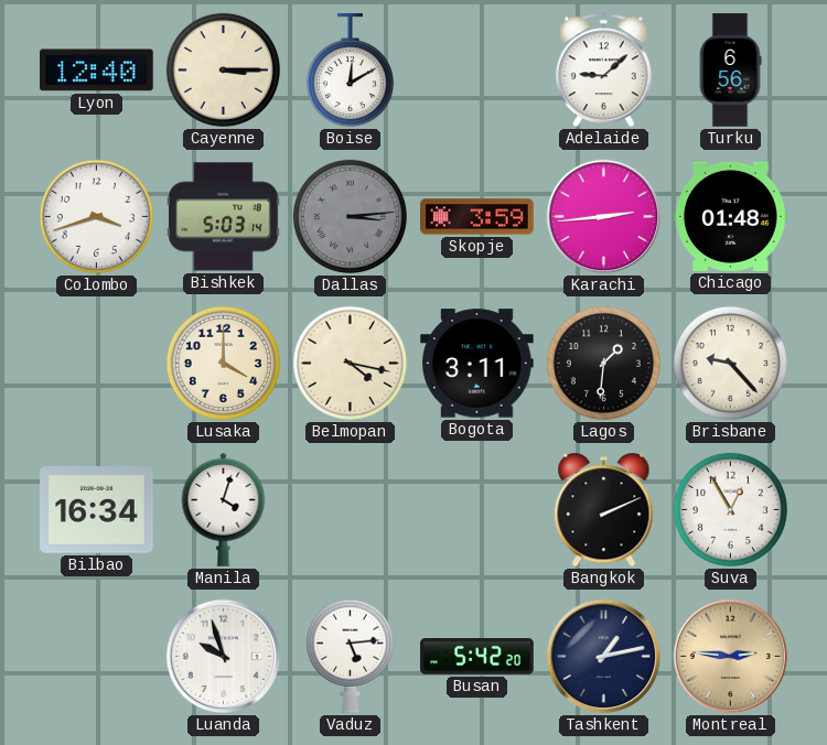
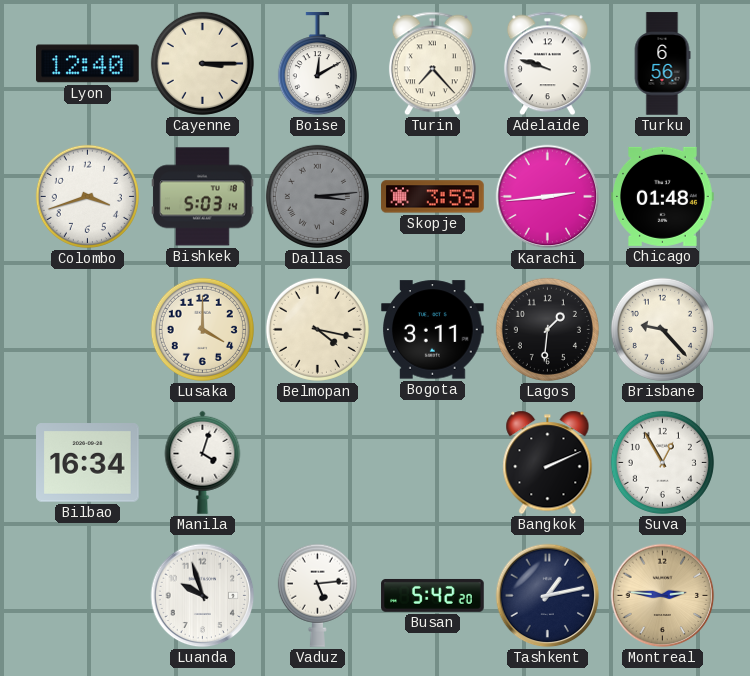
Turin: none -> 7:23 (432, 64)
Adelaide: 9:08 -> 9:48 (547, 64)
